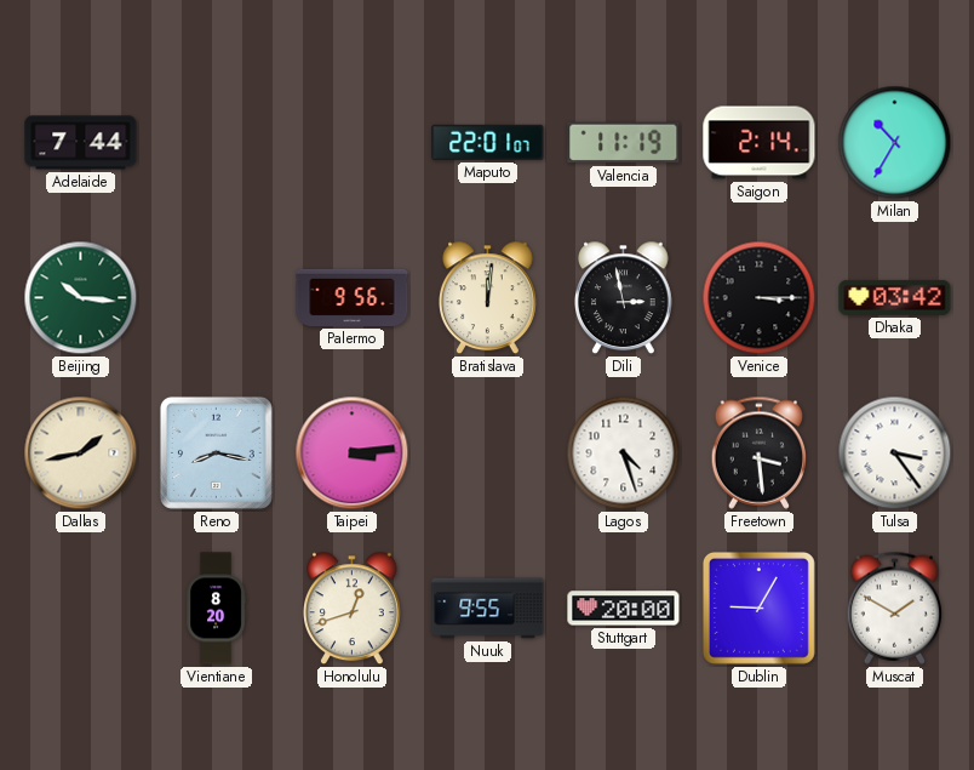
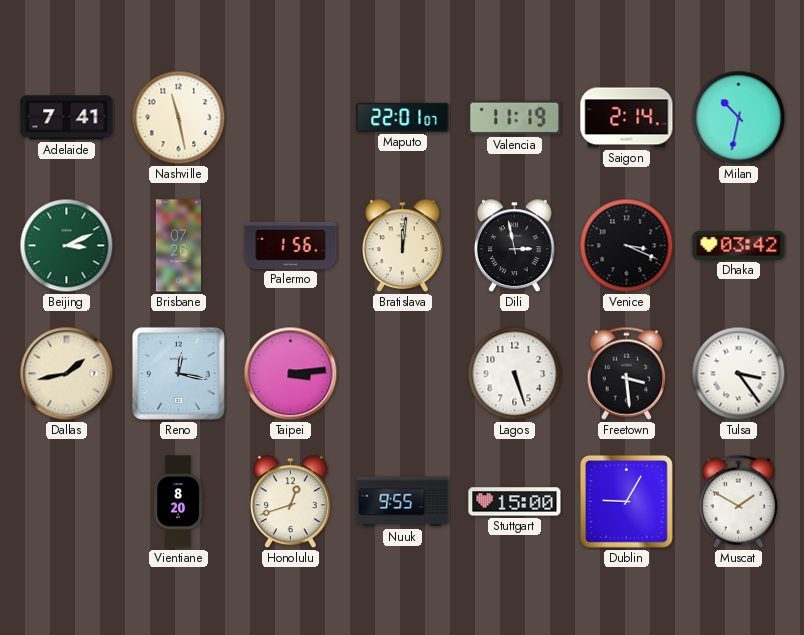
Adelaide: 7:44 -> 7:41 (67, 118)
Nashville: none -> 11:28 (179, 118)
Milan: 10:35 -> 10:32 (739, 118)
Beijing: 10:16 -> 3:11 (67, 246)
Brisbane: none -> 07:26 (178, 246)
Palermo: 9:56 -> 1:56 (291, 245)
Venice: 3:15 -> 3:19 (627, 246)
Reno: 8:17 -> 12:17 (178, 373)
Lagos: 4:27 -> 5:27 (515, 374)
Stuttgart: 20:00 -> 15:00 (515, 502)
